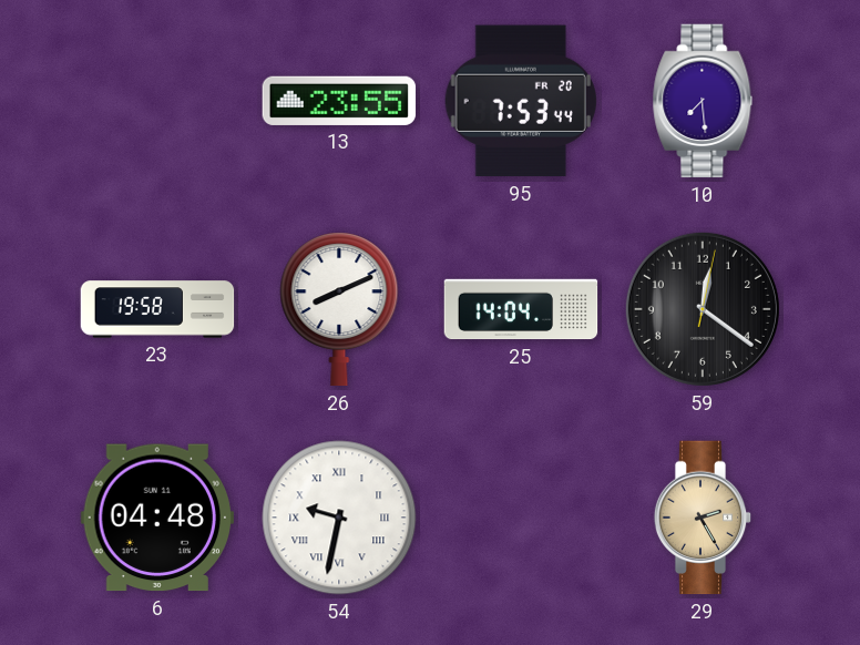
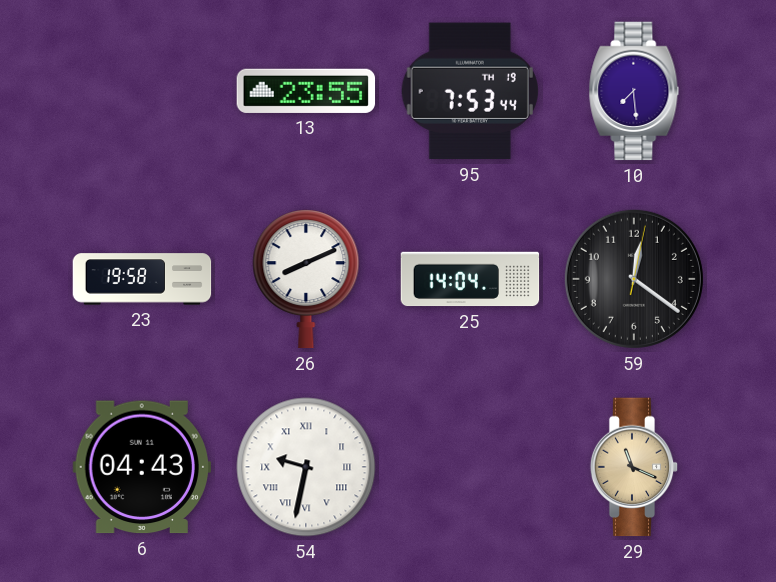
95 date: FR 20 -> TH 19 (470, 91)
6: 04:48 -> 04:43 (141, 467)
29: 2:25 -> 11:19 (634, 467)
